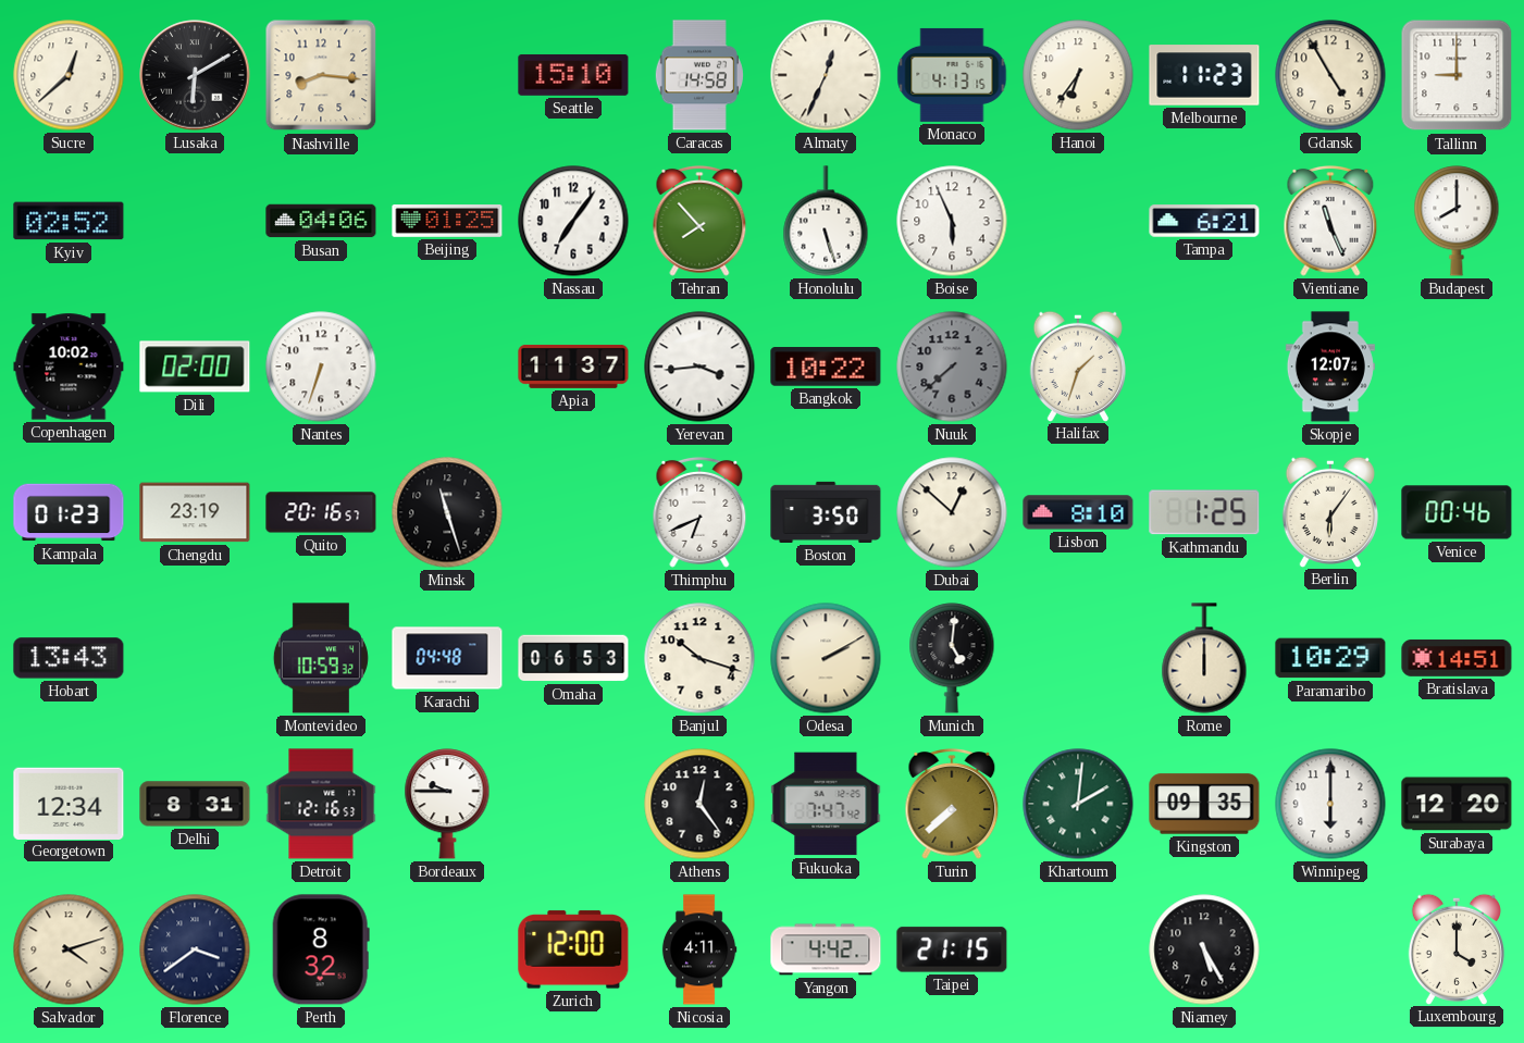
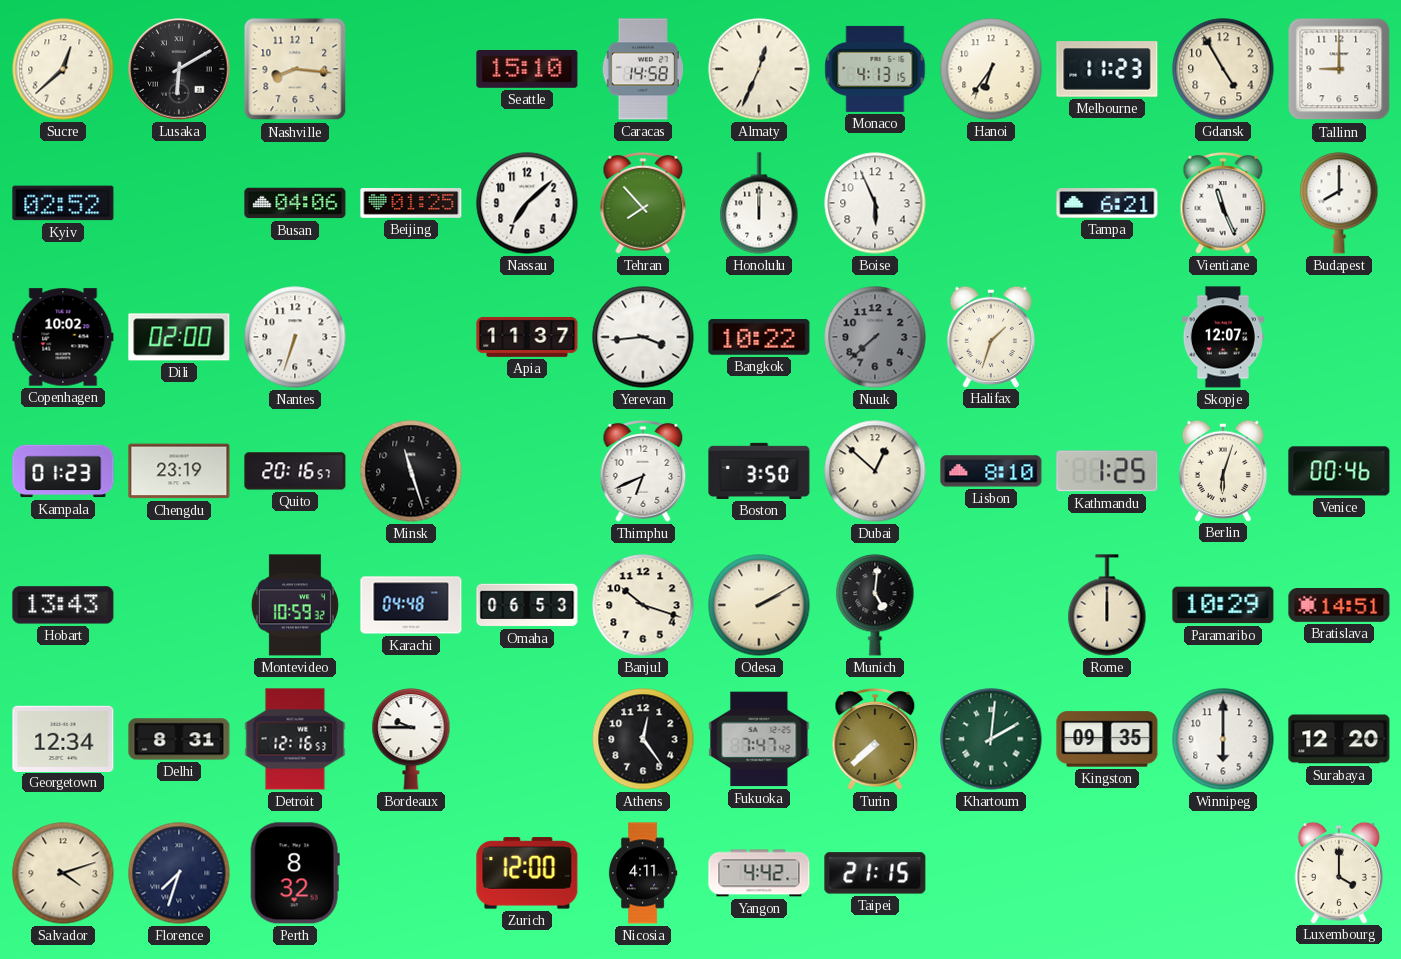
Nassau: 7:06 -> 7:08 (527, 203)
Honolulu: 5:27 -> 12:00 (759, 203)
Berlin: 6:06 -> 6:03 (1223, 470)
Florence: 3:39 -> 7:33 (179, 873)
Niamey: 5:25 -> none (1204, 949)
